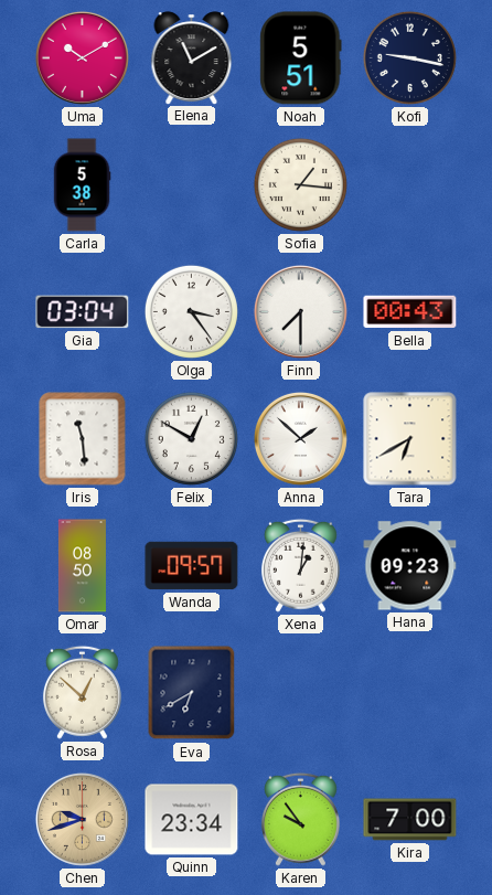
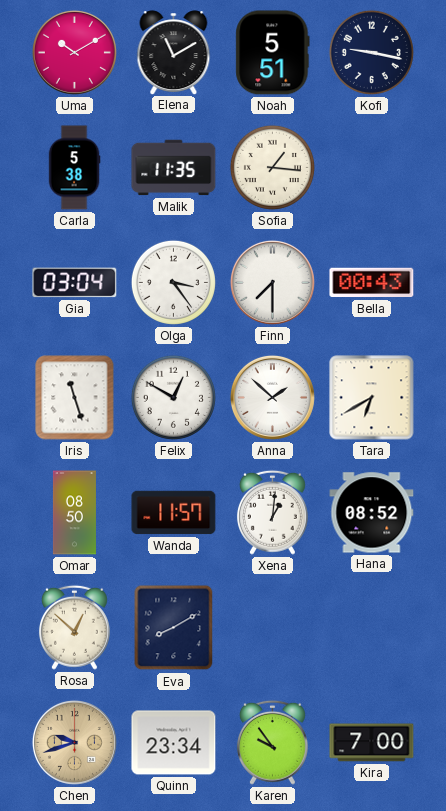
Malik: none -> 11:35 (174, 168)
Iris: 11:29 -> 11:27 (75, 398)
Wanda: 09:57 -> 11:57 (174, 513)
Hana: 09:23 -> 08:52 (372, 513)
Eva: 6:40 -> 8:10 (174, 628)
